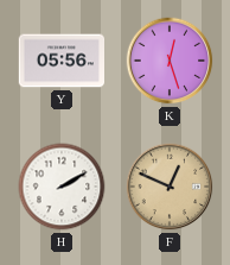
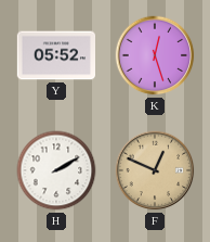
Y: 05:56 -> 05:52 (55, 55)
